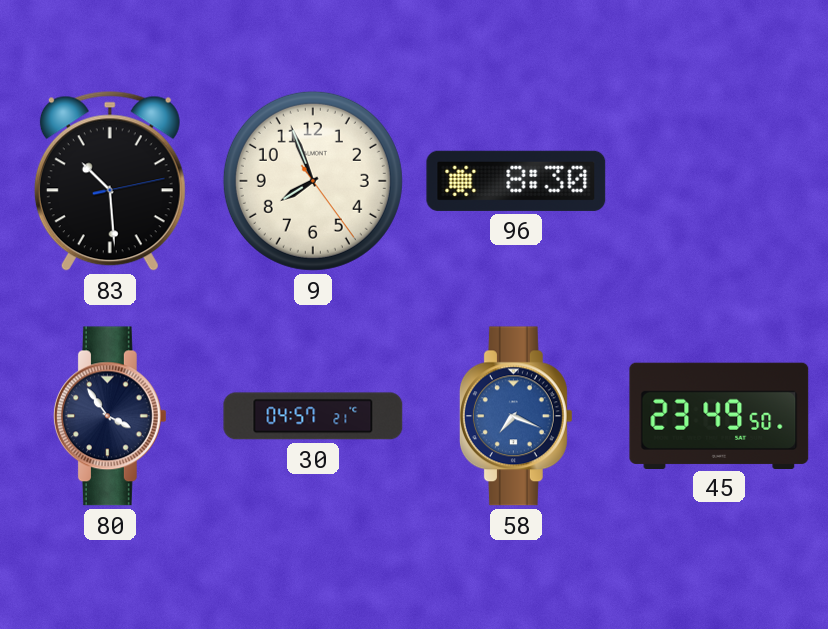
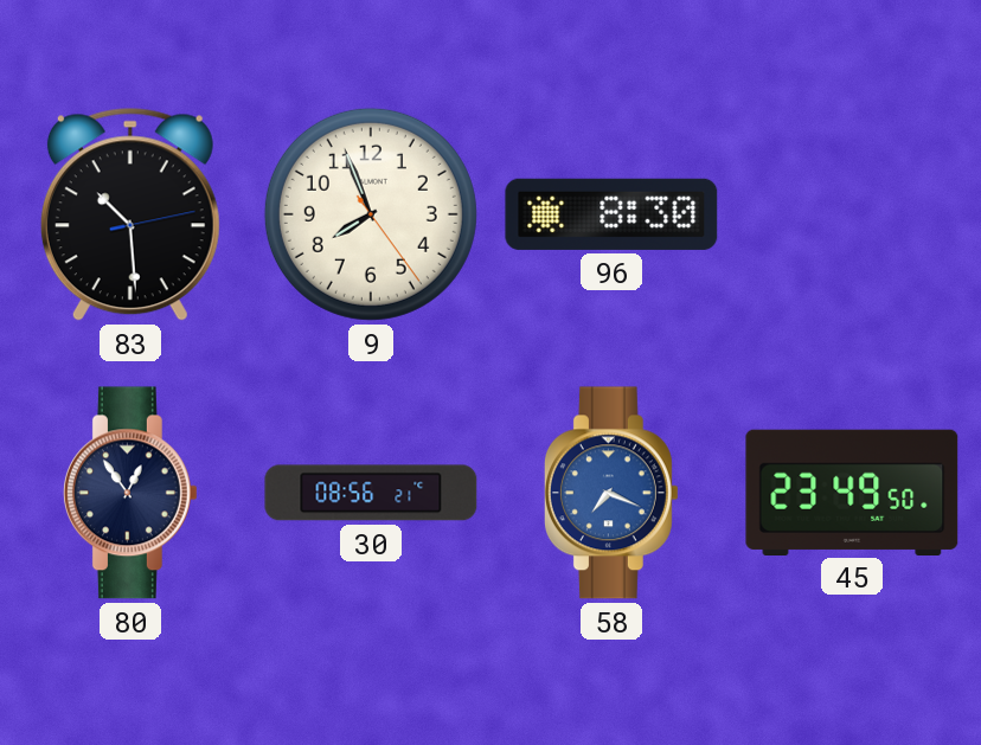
80: 3:54 -> 12:54 (130, 493)
30: 04:57 -> 08:56 (371, 493)
